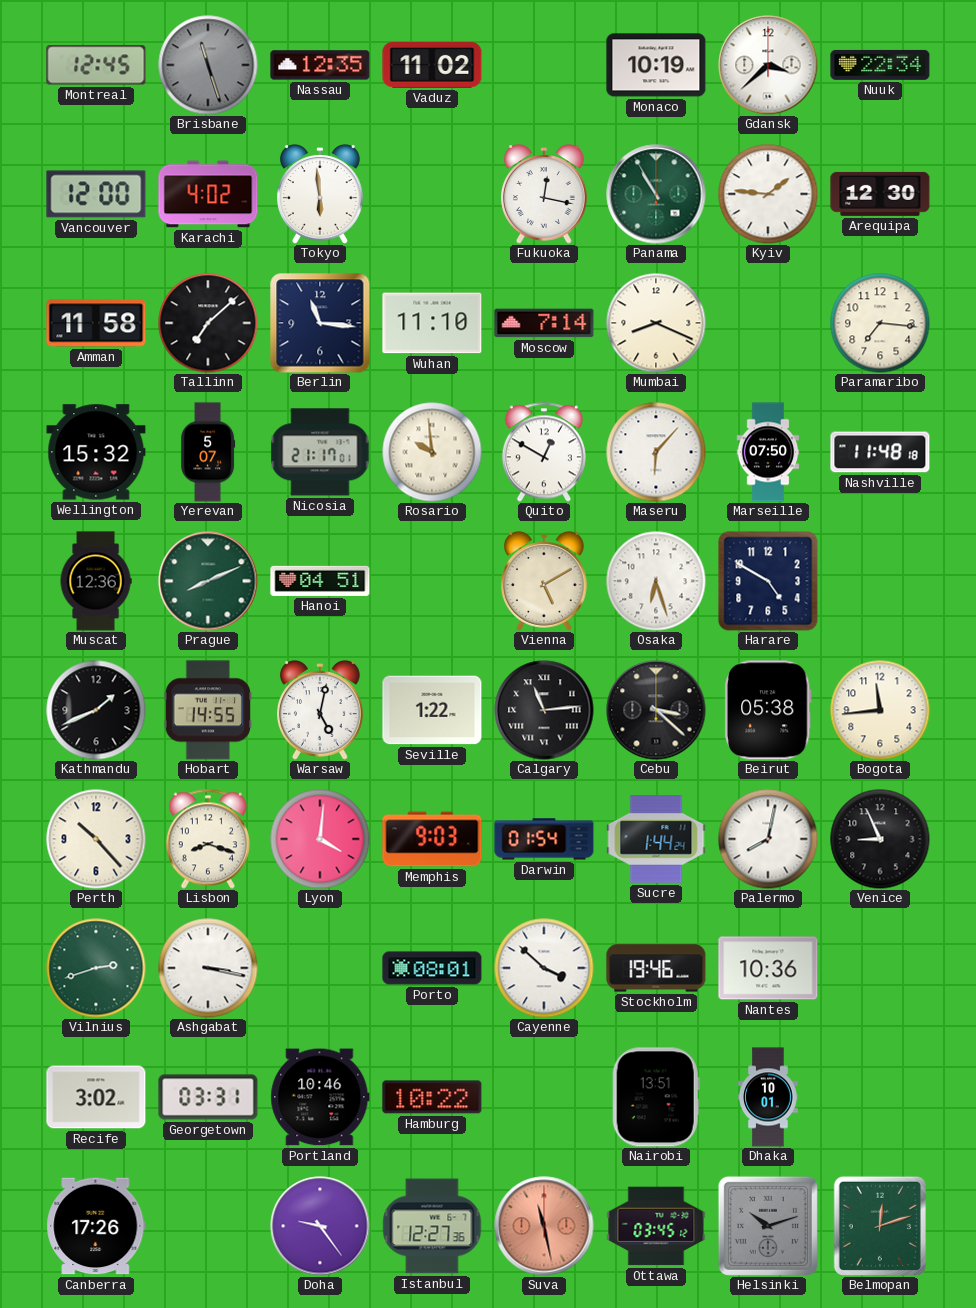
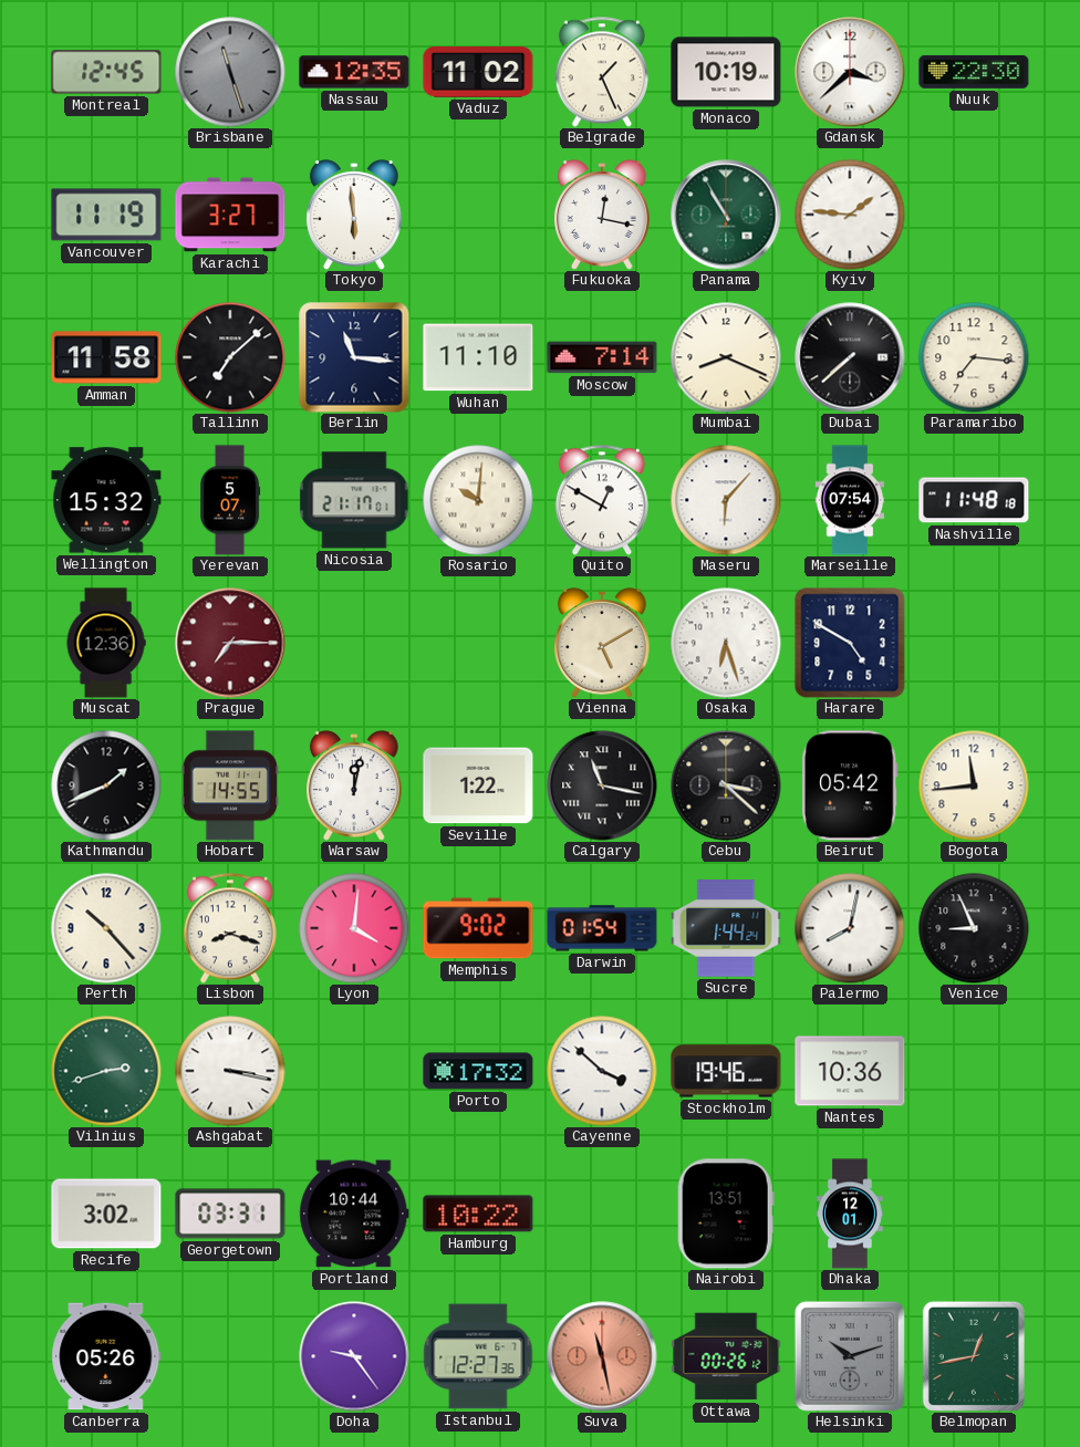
Belgrade: none -> 1:26 (602, 72)
Nuuk: 22:34 -> 22:30 (974, 72)
Vancouver: 12:00 -> 11:19 (106, 215)
Karachi: 4:02 -> 3:27 (230, 215)
Arequipa: 12:30 -> none (880, 194)
Dubai: none -> 7:38 (850, 357)
Rosario: 9:59 -> 10:01 (478, 500)
Marseille: 07:50 -> 07:54 (850, 500)
Prague: 8:11 -> 7:15 (230, 643)
Prague dial: green -> burgundy (230, 643)
Hanoi: 04:51 -> none (320, 581)
Warsaw: 5:02 -> 12:02 (355, 785)
Calgary: 11:14 -> 11:17 (602, 785)
Beirut: 05:38 -> 05:42 (850, 785)
Memphis: 9:03 -> 9:02 (478, 928)
Porto: 08:01 -> 17:32 (478, 1071)
Portland: 10:46 -> 10:44 (354, 1214)
Dhaka: 10:01 -> 12:01 (850, 1214)
Canberra: 17:26 -> 05:26 (106, 1356)
Ottawa: 03:45 -> 00:26 (726, 1356)
Belmopan: 12:12 -> 12:43 (974, 1356)
